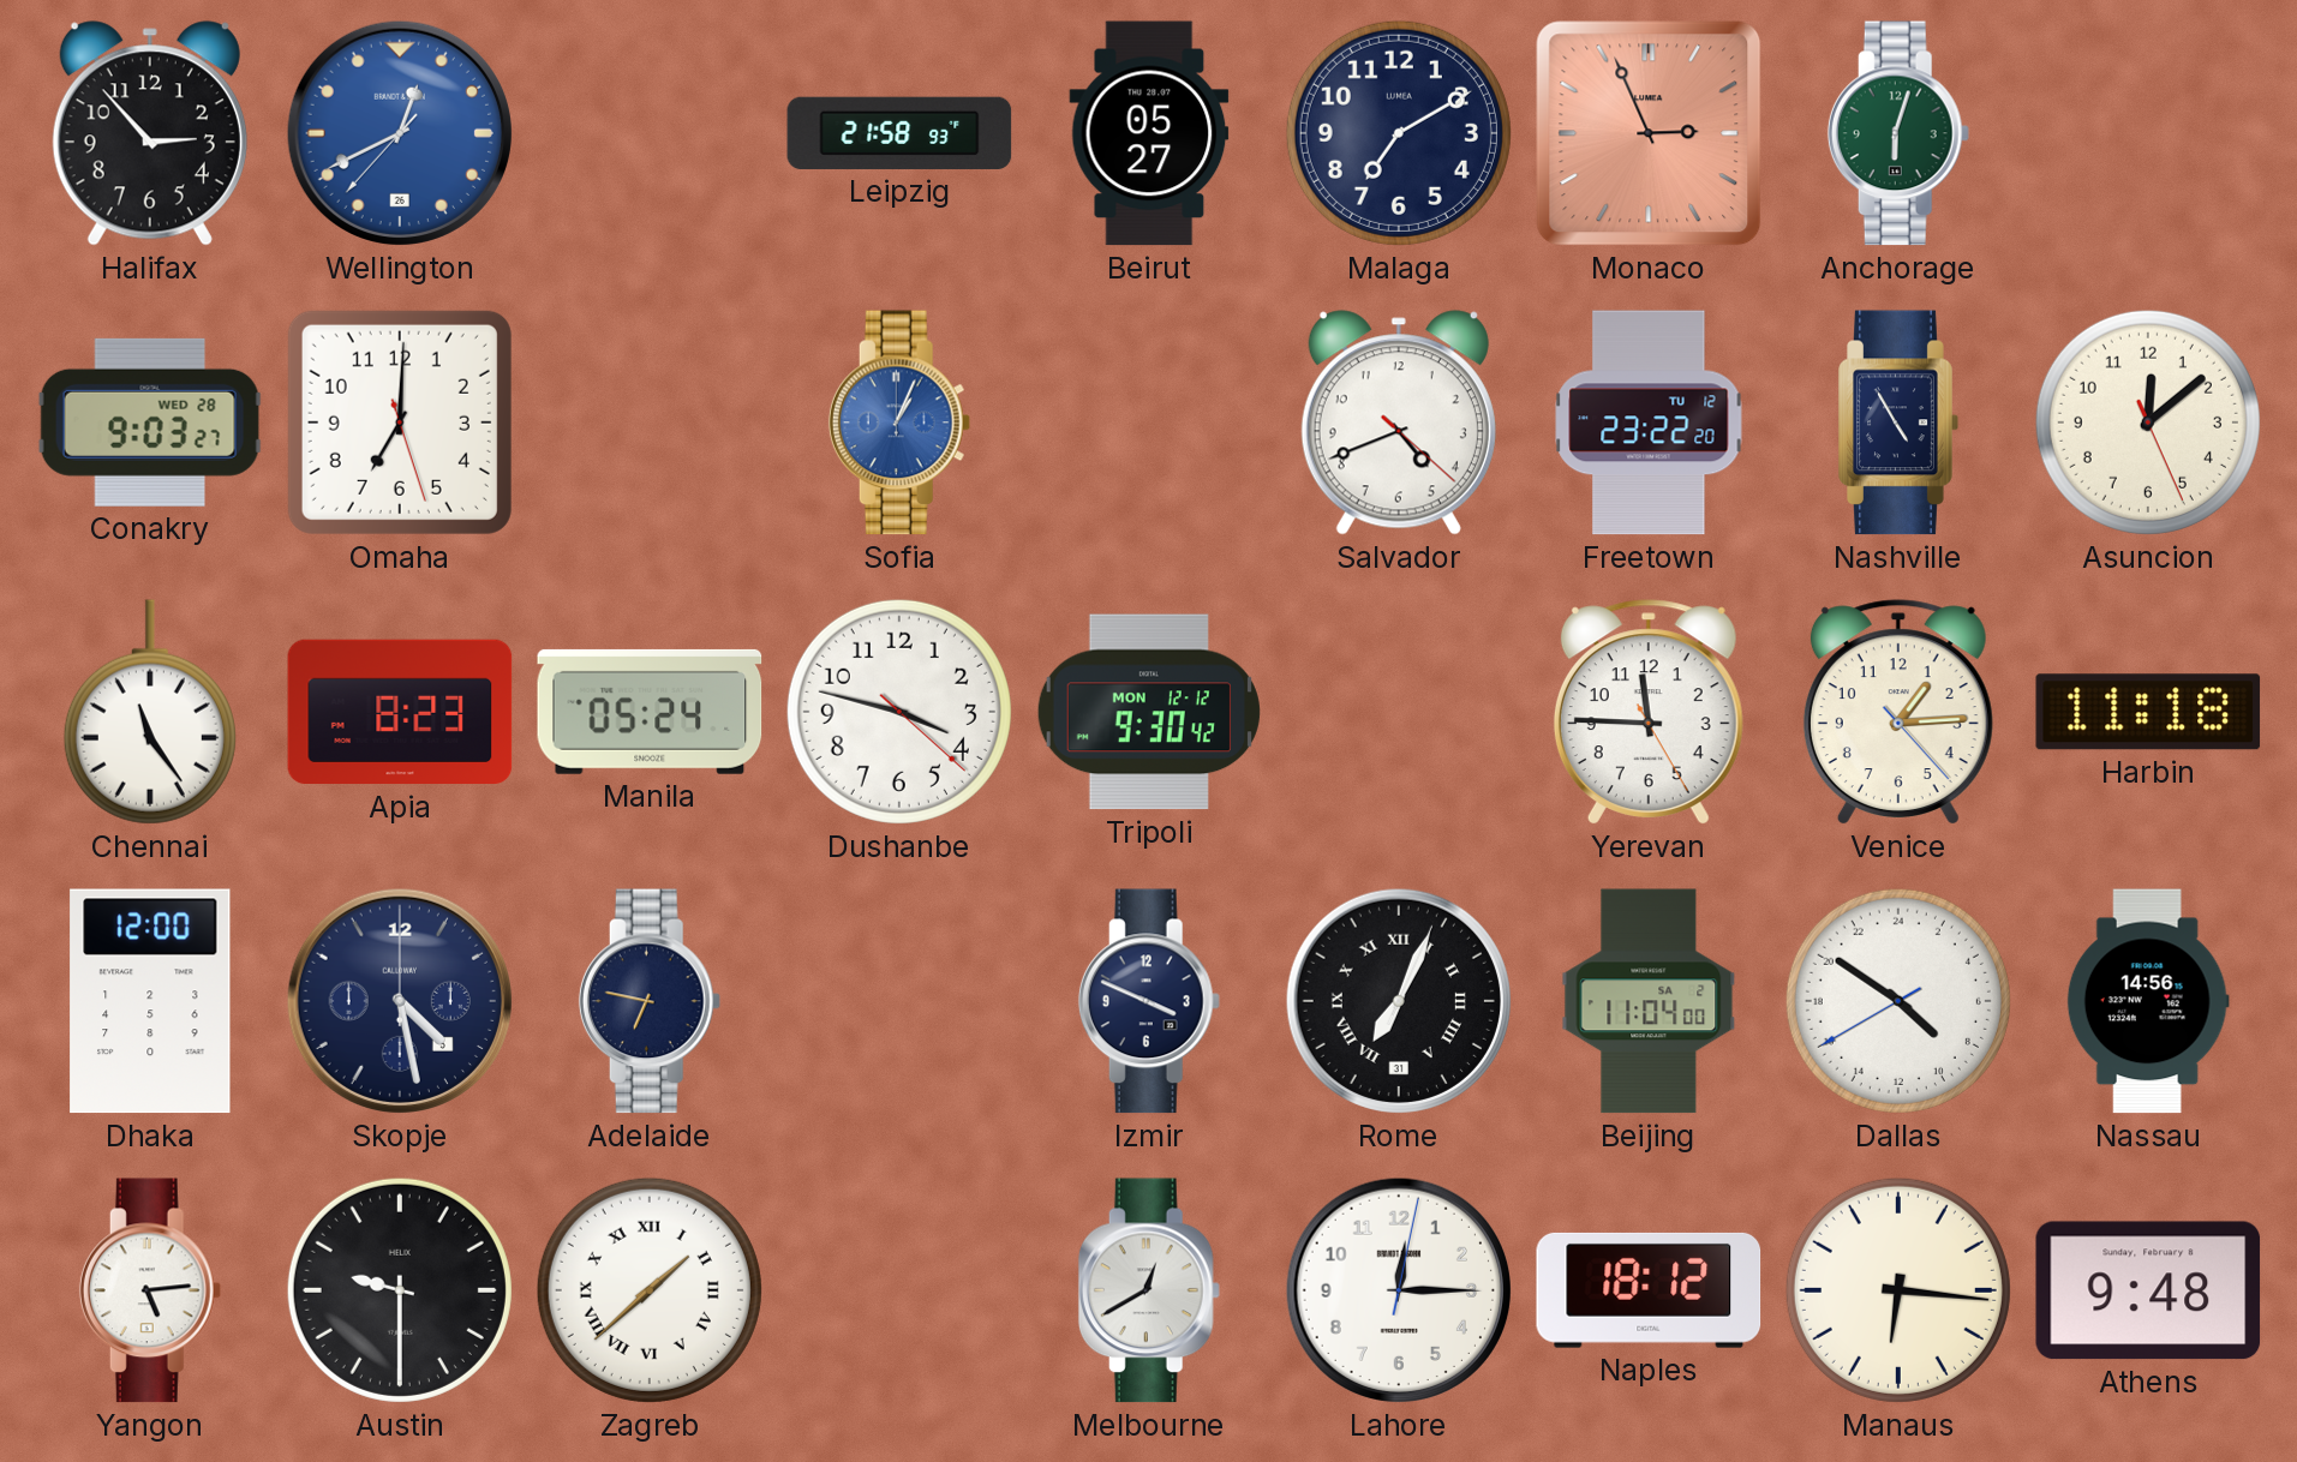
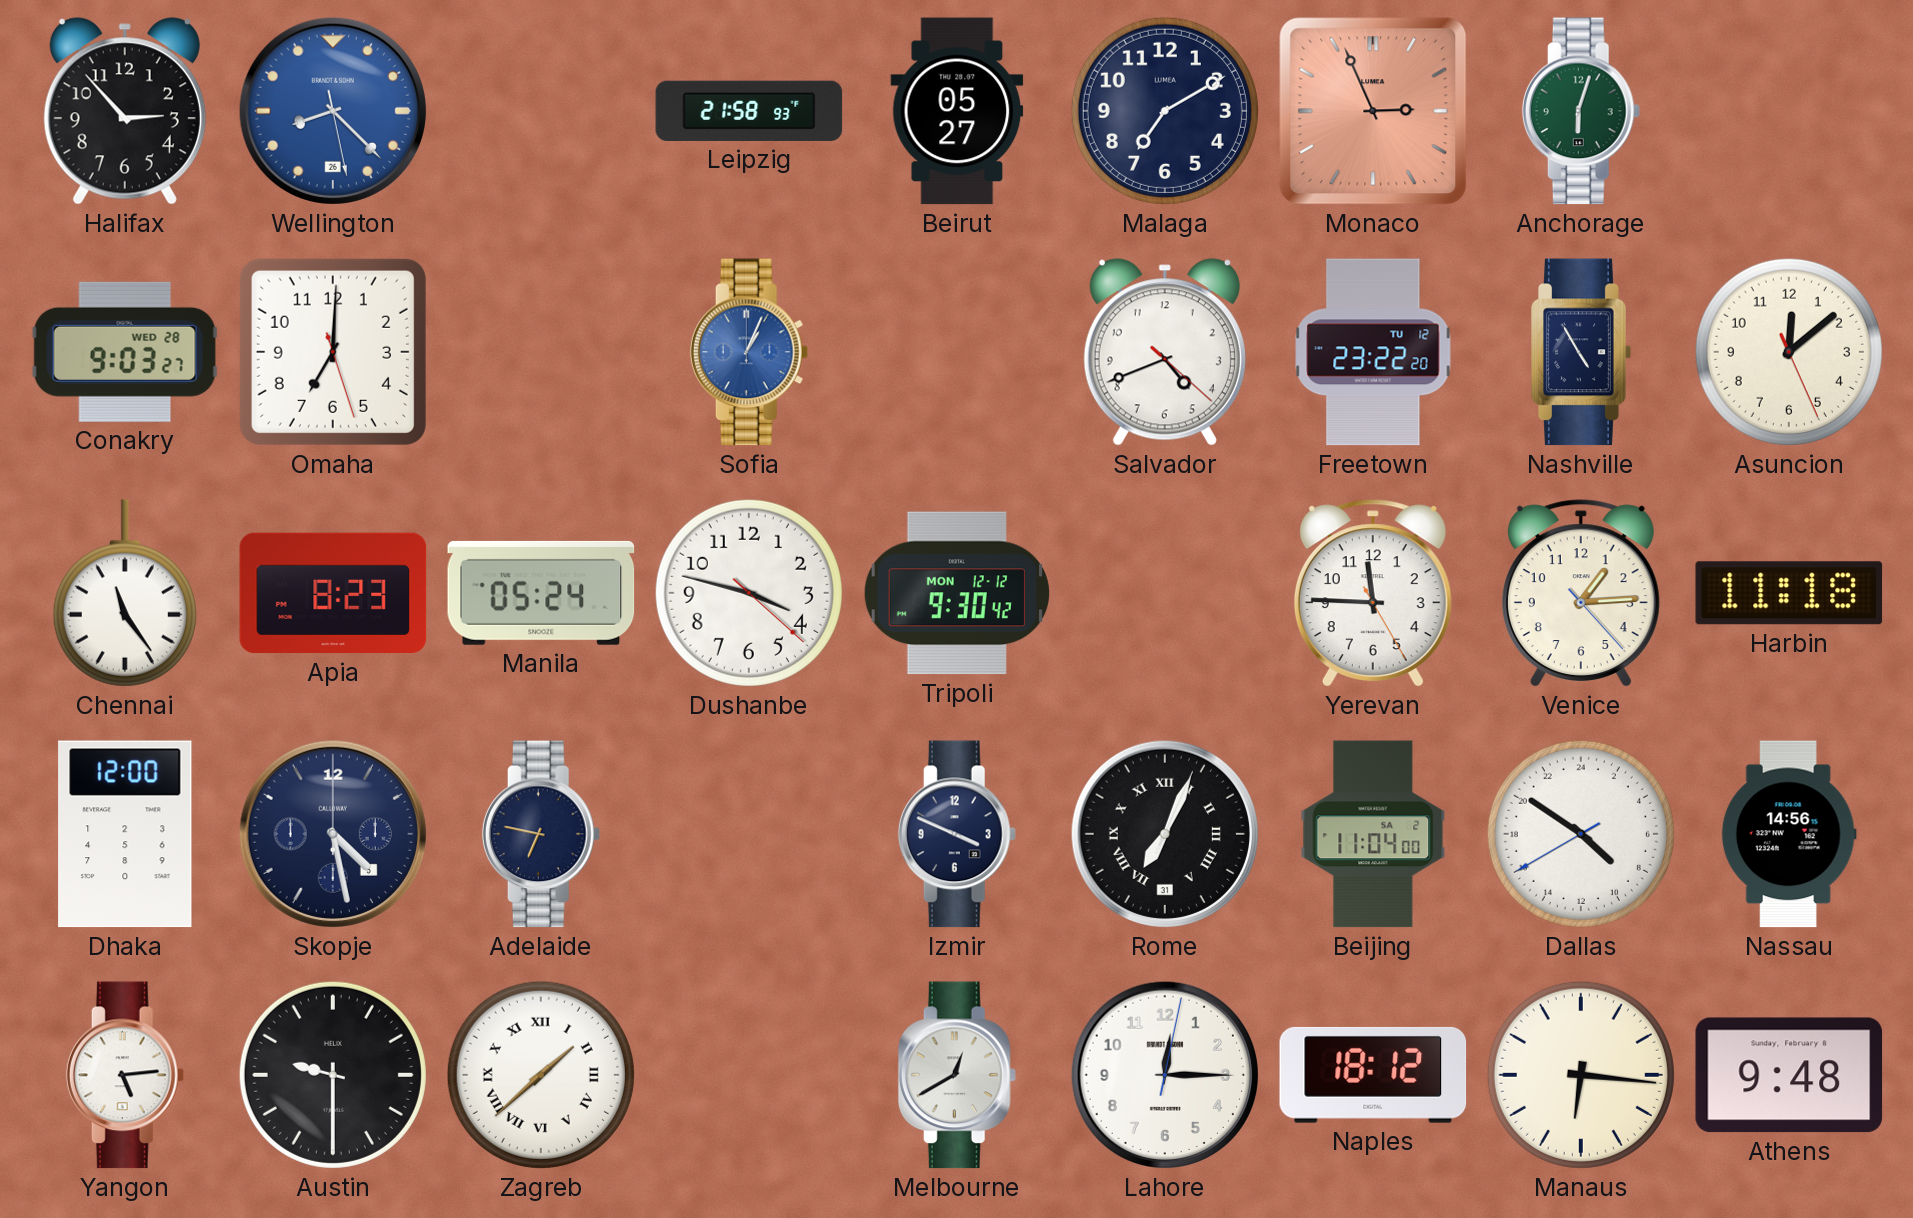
Wellington: 12:40 -> 8:22 (333, 111)
